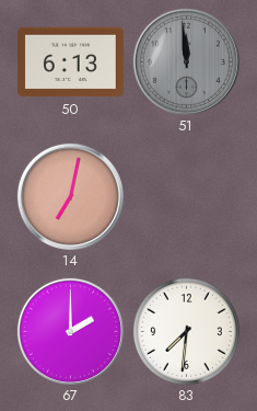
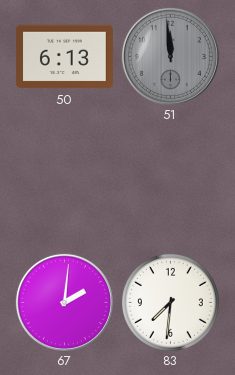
14: 7:02 -> none (70, 196)
67: 2:00 -> 2:01 (64, 302)
